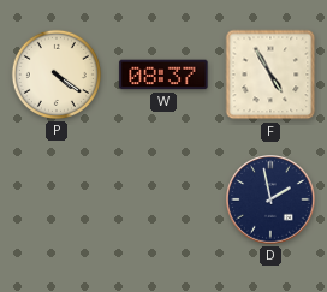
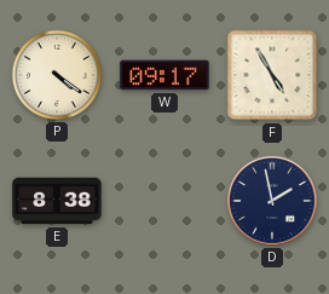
W: 08:37 -> 09:17 (164, 75)
E: none -> 8:38 (57, 201)
